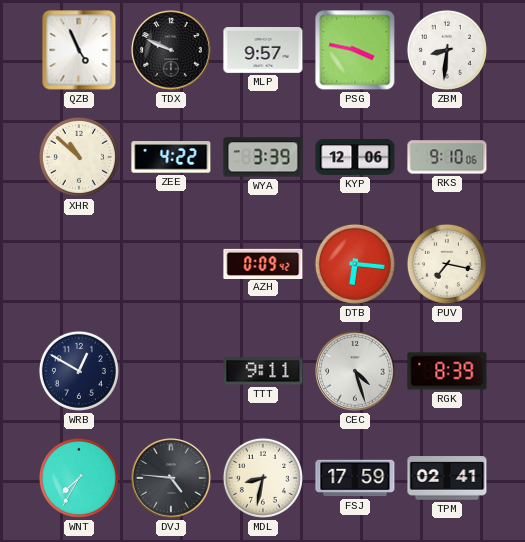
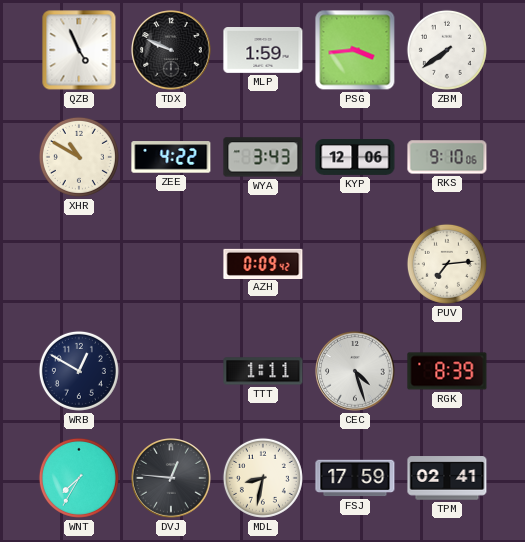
MLP: 9:57 -> 1:59 (263, 51)
PSG: 3:47 -> 3:44 (355, 50)
ZBM: 8:31 -> 7:39 (447, 50)
XHR: 10:52 -> 10:50 (79, 157)
WYA: 3:39 -> 3:43 (263, 157)
DTB: 6:16 -> none (355, 264)
PUV: 7:17 -> 7:14 (447, 264)
TTT: 9:11 -> 1:11 (263, 371)
DVJ: 4:46 -> 12:46 (171, 478)
